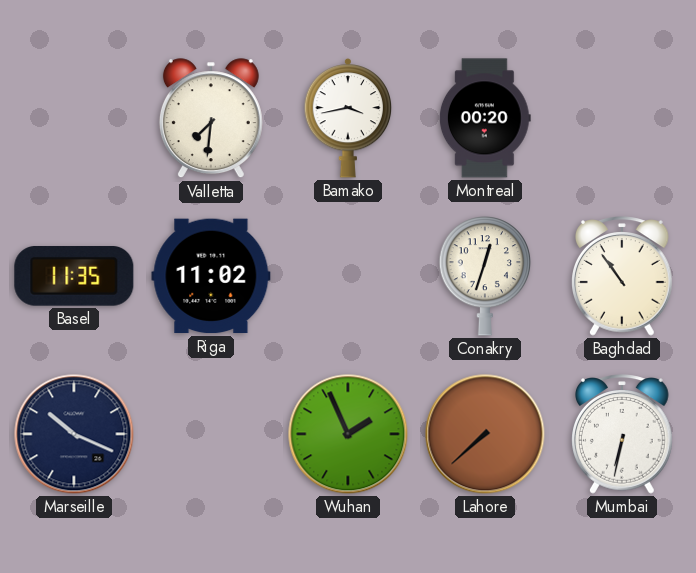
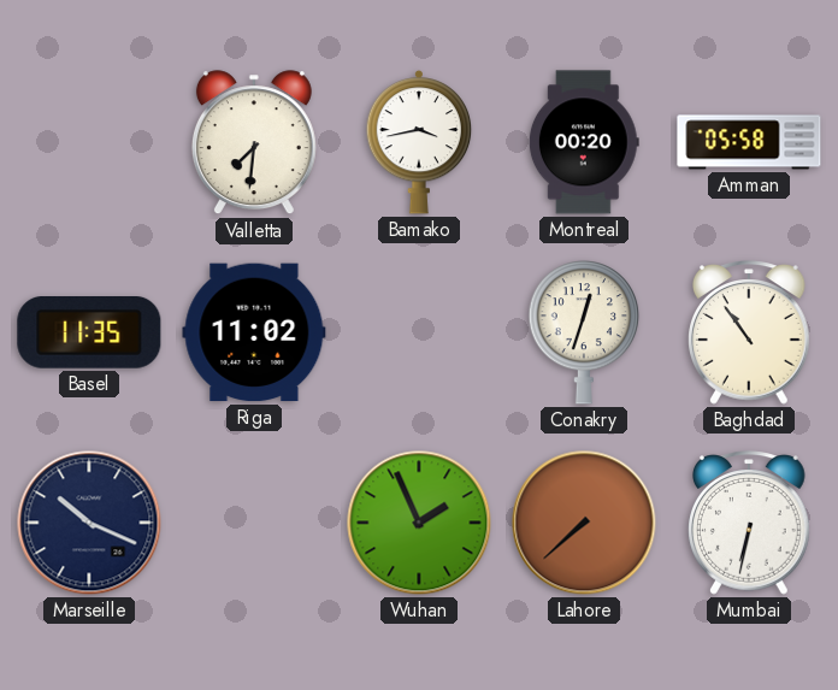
Amman: none -> 05:58 (749, 142)
